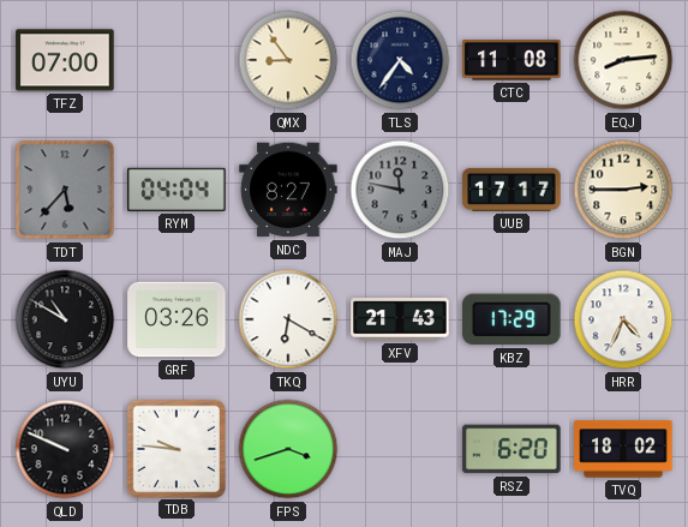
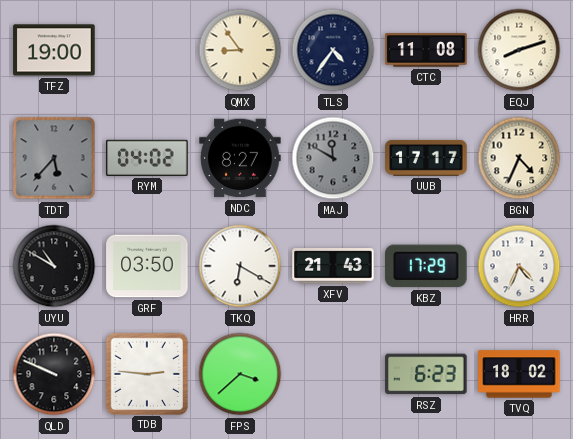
TFZ: 07:00 -> 19:00 (54, 50)
EQJ: 8:14 -> 8:12 (519, 50)
RYM: 04:04 -> 04:02 (147, 158)
MAJ: 11:47 -> 11:50 (333, 158)
BGN: 2:45 -> 4:34 (519, 158)
GRF: 03:26 -> 03:50 (147, 266)
TDB: 9:46 -> 2:46 (146, 373)
FPS: 3:42 -> 3:38 (240, 374)
RSZ: 6:20 -> 6:23 (426, 374)
